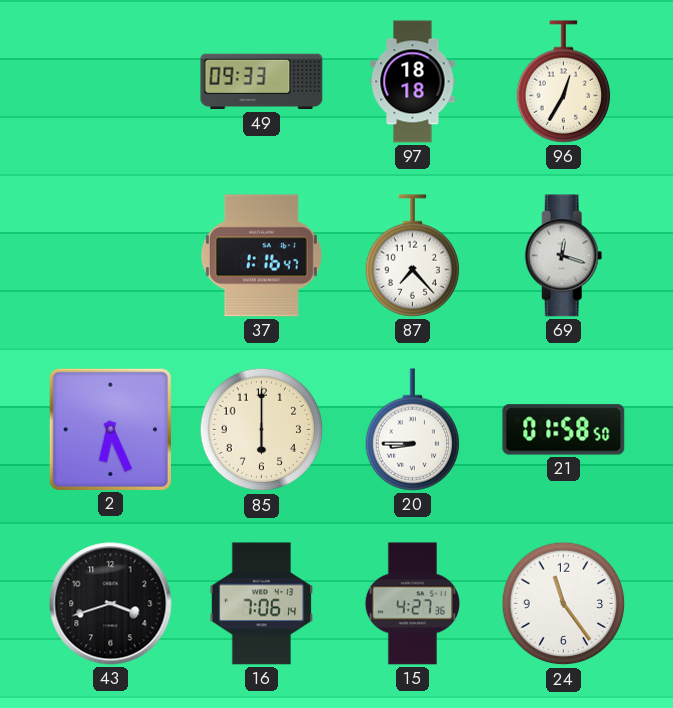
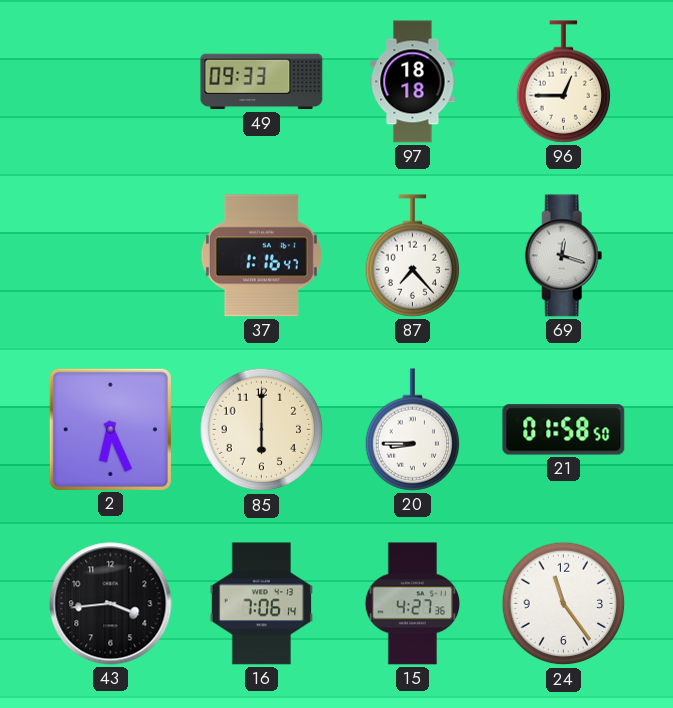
96: 12:35 -> 12:45 (564, 82)
43: 3:42 -> 3:44 (111, 604)
